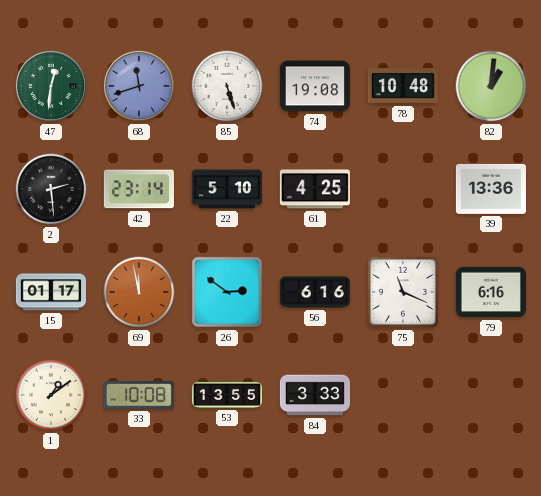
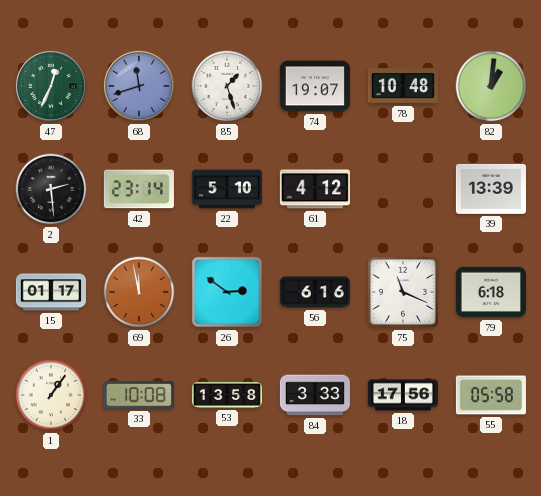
47: 12:31 -> 12:34 (51, 86)
85: 5:27 -> 1:27 (227, 86)
74: 19:08 -> 19:07 (315, 86)
61: 4:25 -> 4:12 (315, 189)
39: 13:36 -> 13:39 (491, 189)
79: 6:16 -> 6:18 (491, 292)
1: 1:09 -> 1:06 (51, 395)
53: 13:55 -> 13:58 (226, 395)
18: none -> 17:56 (402, 395)
55: none -> 05:58 (491, 395)
